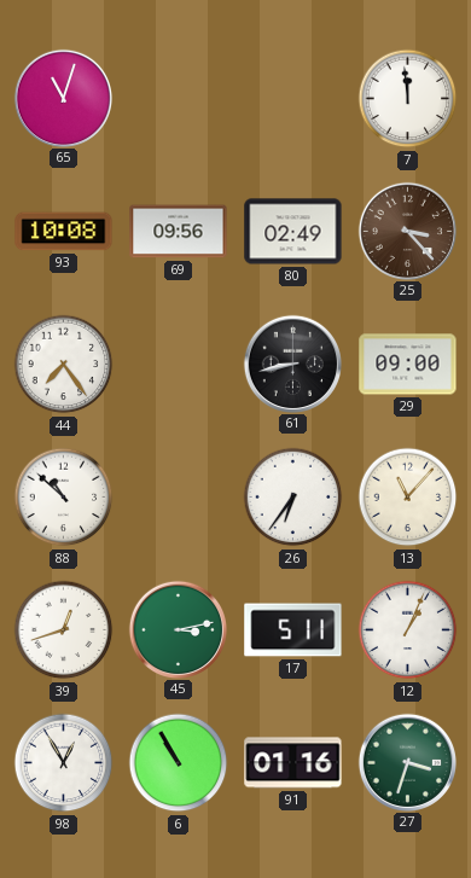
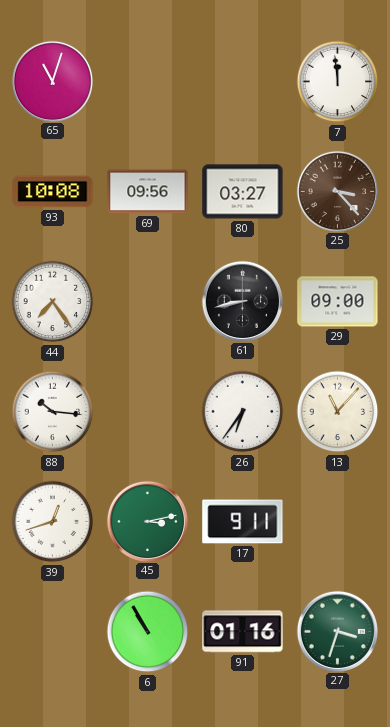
80: 02:49 -> 03:27 (243, 192)
88: 10:52 -> 10:16 (53, 412)
17: 5:11 -> 9:11 (243, 522)
12: 1:04 -> none (408, 630)
98: 12:55 -> none (64, 763)
